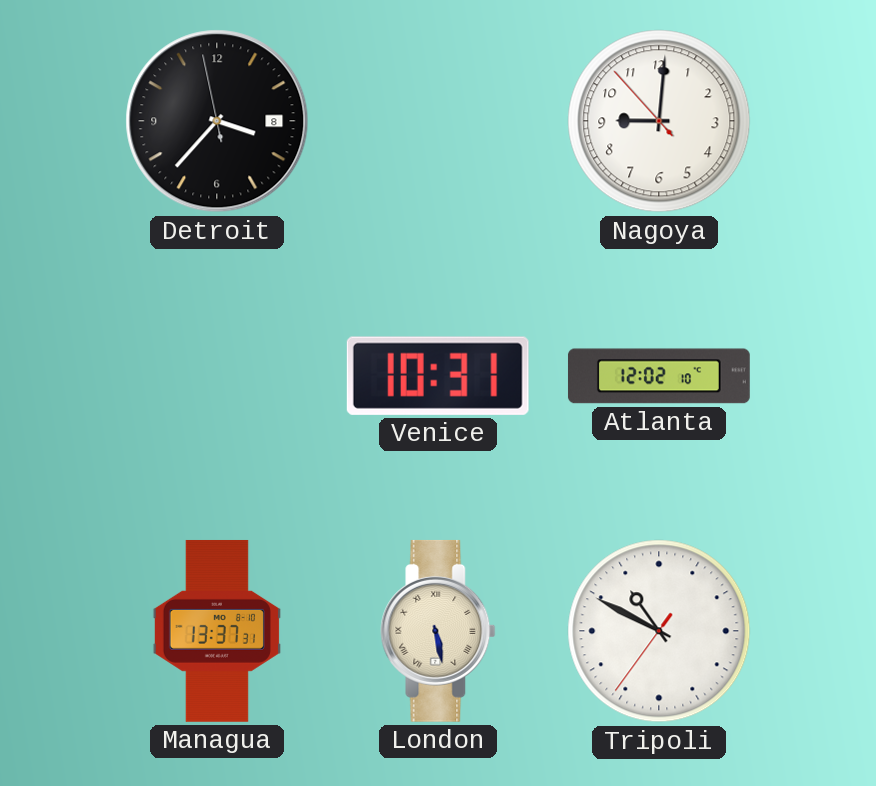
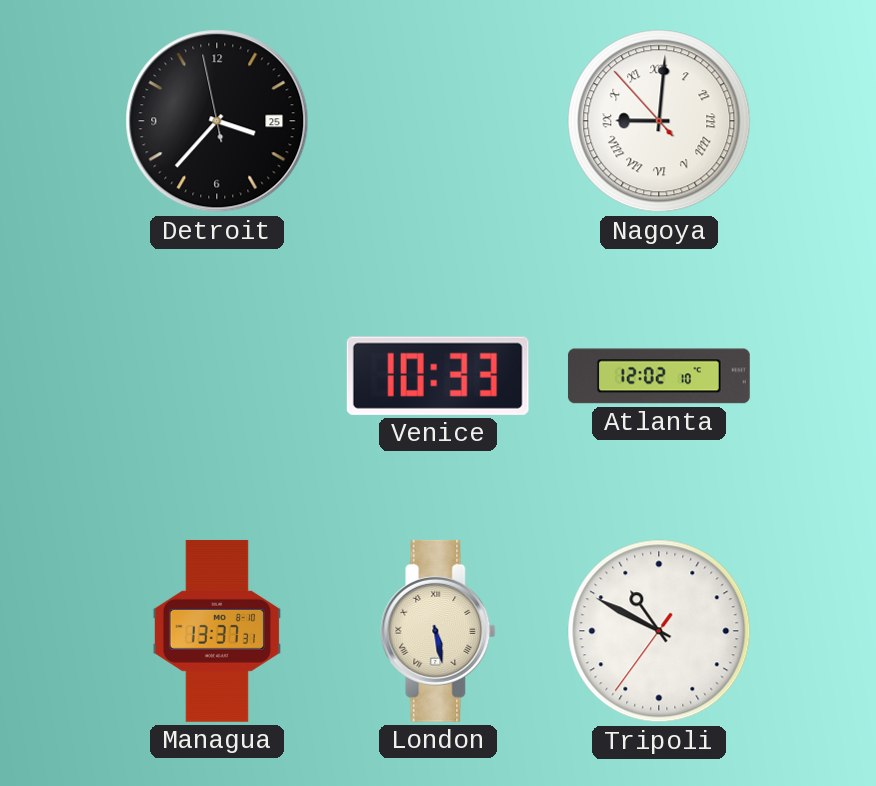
Detroit date: 8 -> 25 (217, 121)
Nagoya numerals: Arabic -> Roman (659, 121)
Venice: 10:31 -> 10:33 (438, 376)
